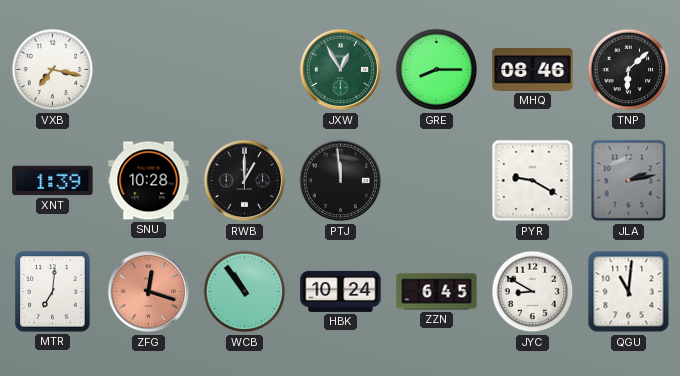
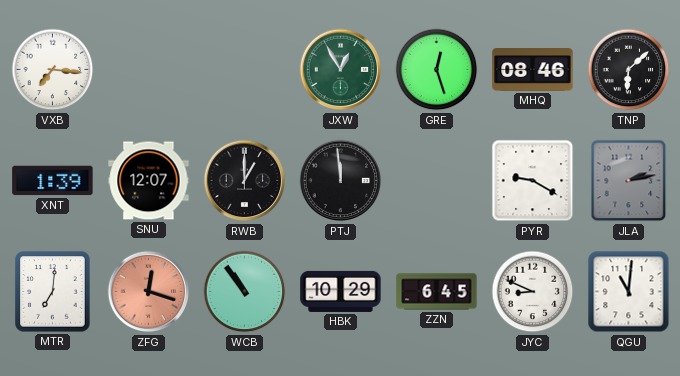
VXB: 7:17 -> 7:16 (53, 70)
GRE: 8:15 -> 12:27 (437, 70)
SNU: 10:28 -> 12:07 (149, 181)
HBK: 10:24 -> 10:29 (341, 291)
JYC: 8:50 -> 8:49 (533, 292)
